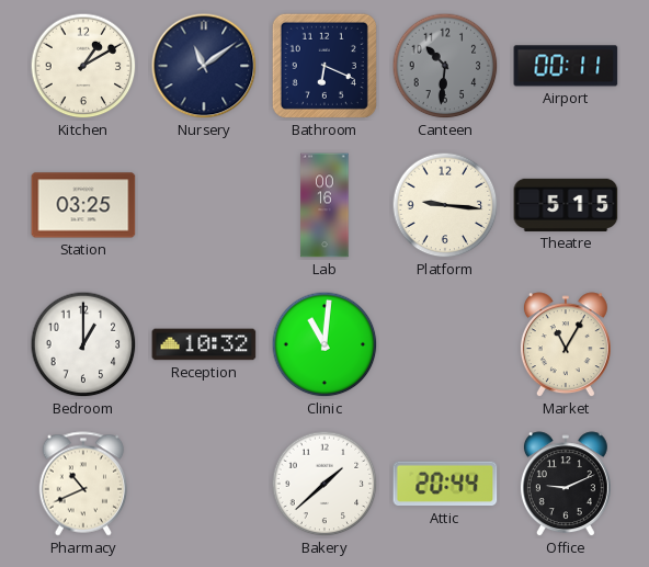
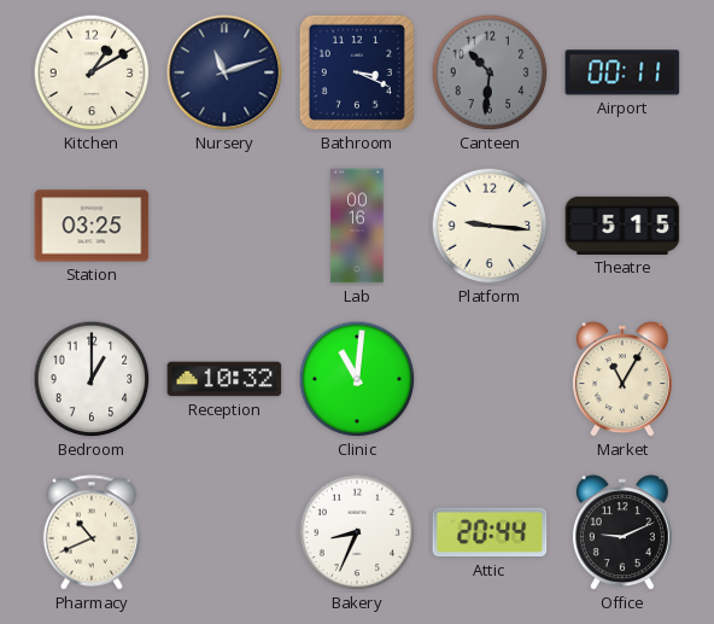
Nursery: 11:09 -> 11:12 (224, 72)
Bathroom: 6:19 -> 3:19 (357, 72)
Bakery: 1:38 -> 8:34 (357, 532)
